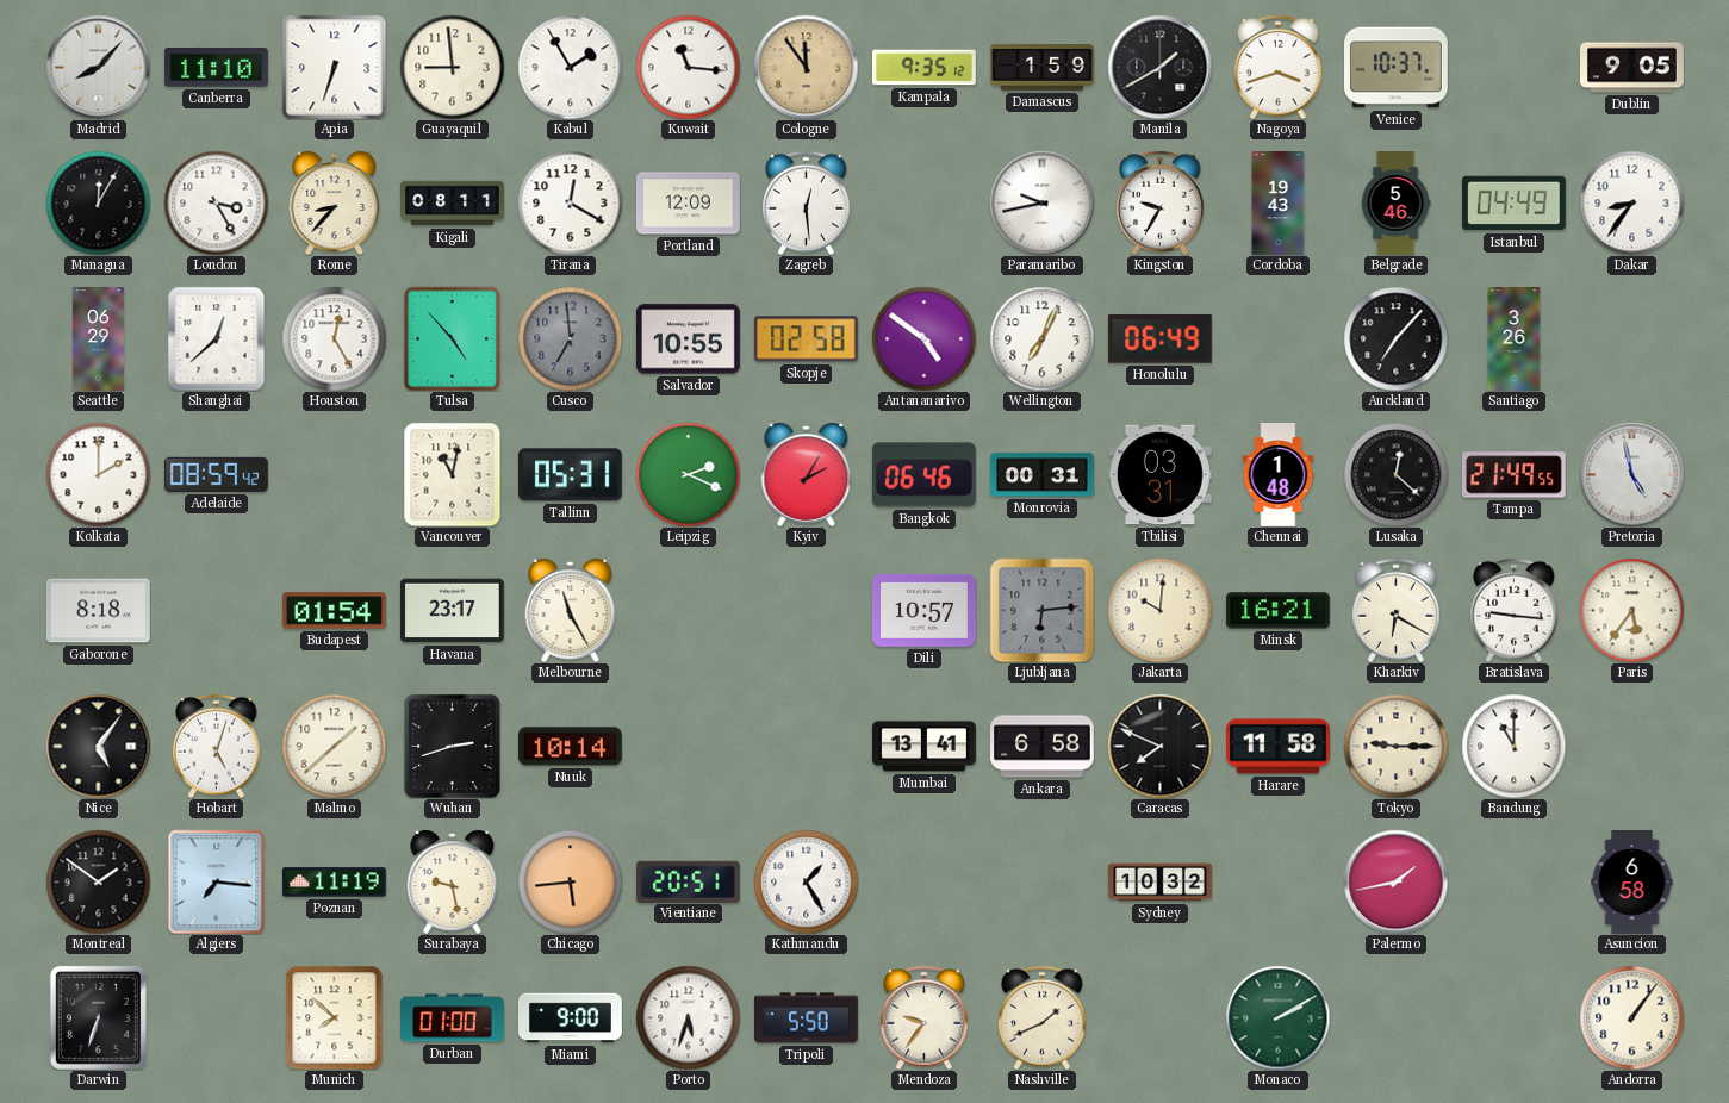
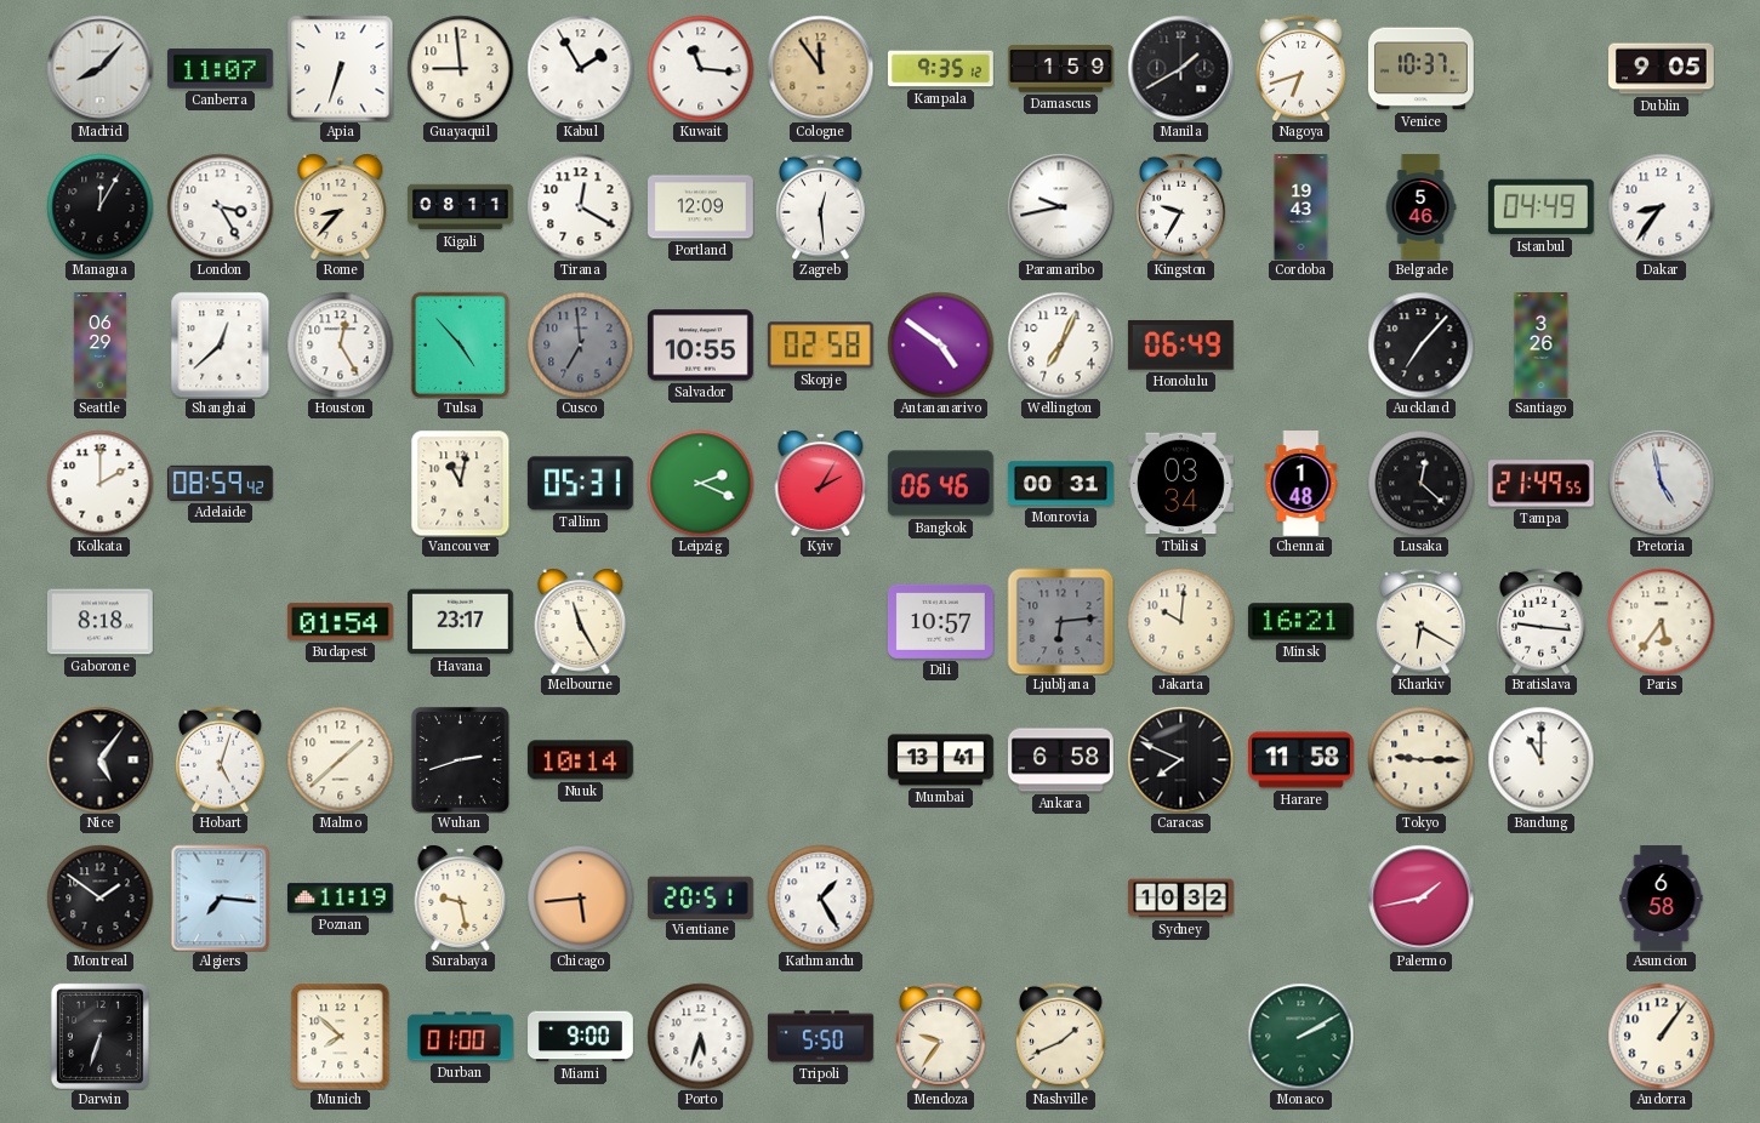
Canberra: 11:10 -> 11:07 (220, 69)
Nagoya: 3:42 -> 6:42 (1302, 68)
Tbilisi: 03:31 -> 03:34 (1180, 484)
